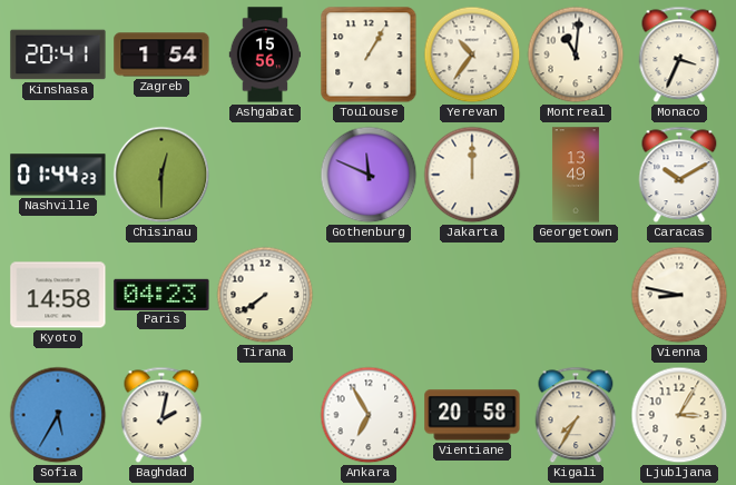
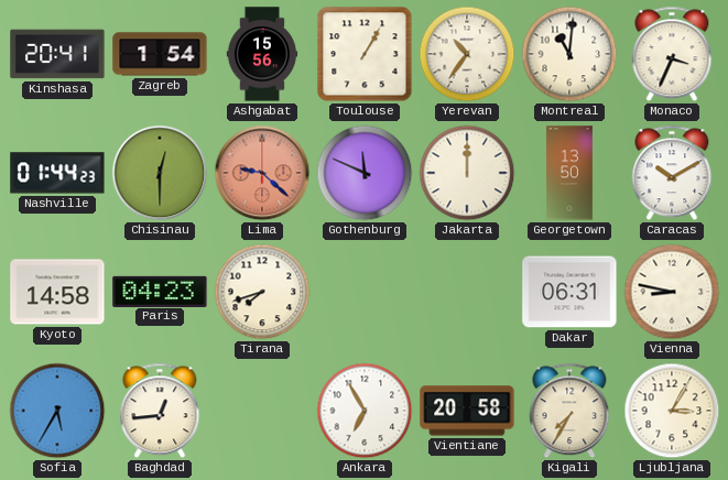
Lima: none -> 9:22 (262, 173)
Georgetown: 13:49 -> 13:50 (569, 173)
Tirana: 7:39 -> 7:42 (262, 292)
Dakar: none -> 06:31 (569, 292)
Baghdad: 2:02 -> 12:44 (160, 411)
